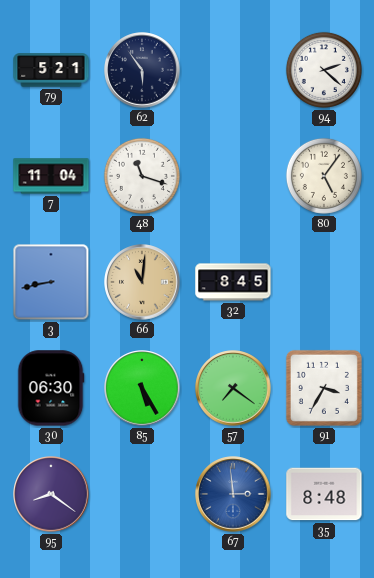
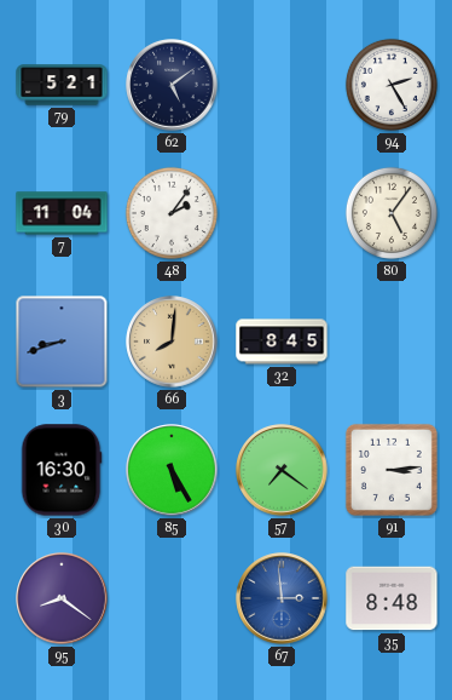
62: 5:54 -> 5:09 (172, 85)
94: 2:22 -> 2:25 (392, 85)
48: 11:18 -> 2:06 (172, 213)
3: 8:43 -> 8:42 (62, 342)
66: 11:01 -> 8:01 (172, 342)
30: 06:30 -> 16:30 (62, 470)
91: 3:35 -> 3:14 (392, 470)
